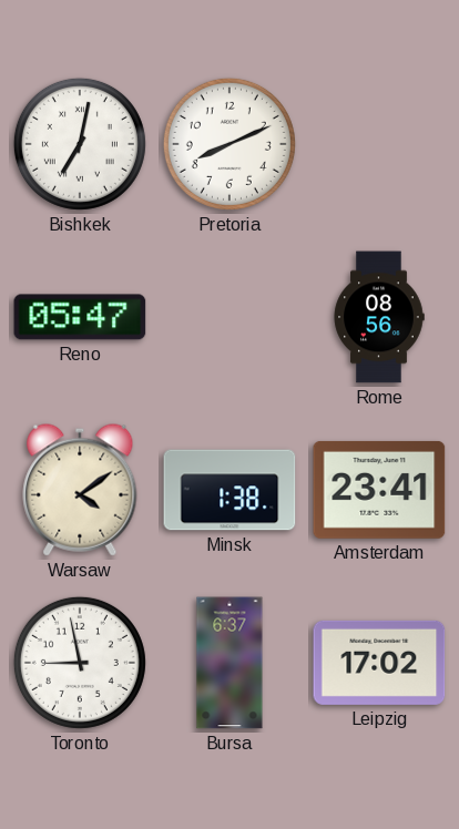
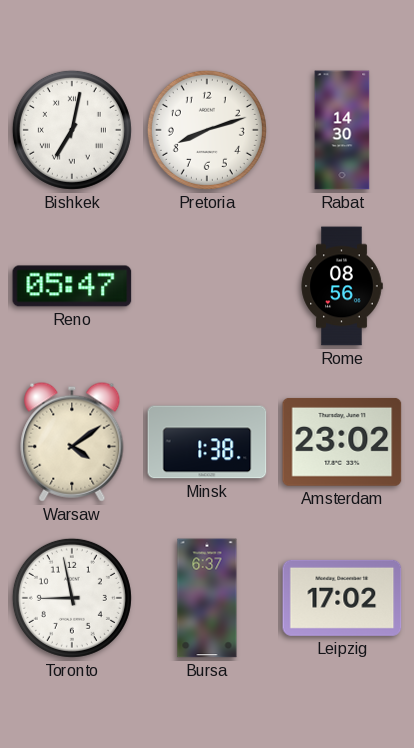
Pretoria: 8:11 -> 8:12 (207, 130)
Rabat: none -> 14:30 (342, 130)
Amsterdam: 23:41 -> 23:02 (342, 442)
